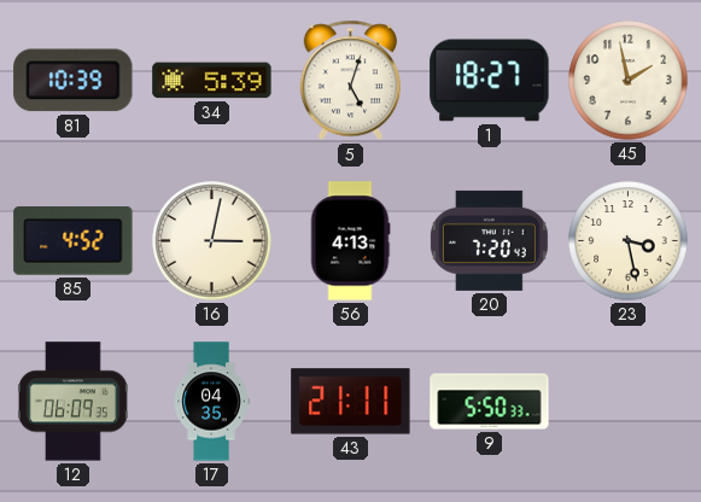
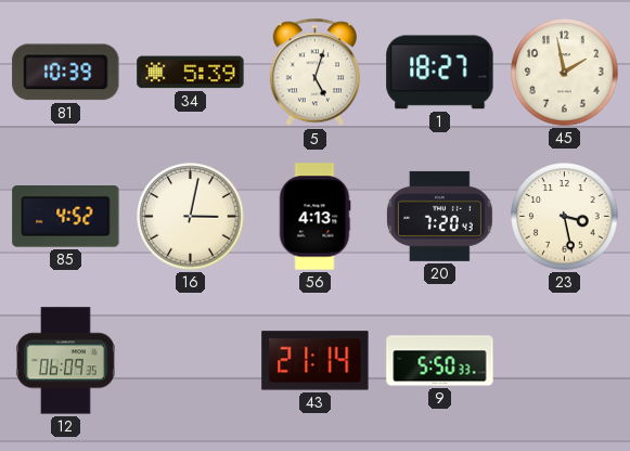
17: 04:35 -> none (211, 402)
43: 21:11 -> 21:14 (316, 361)
